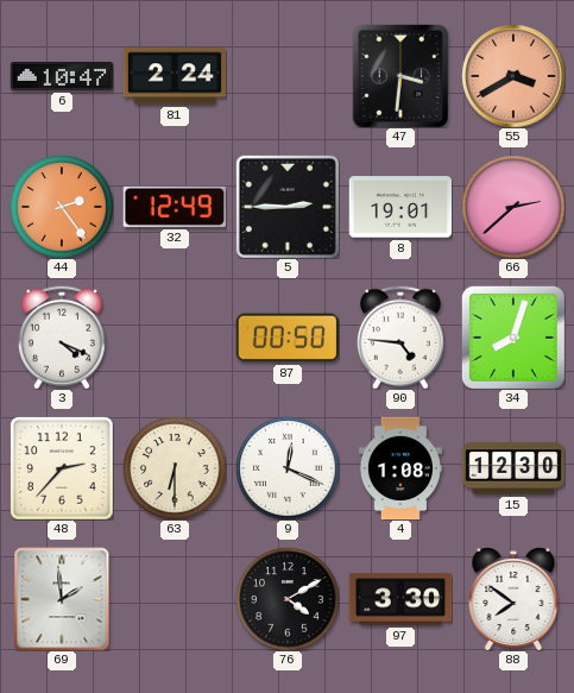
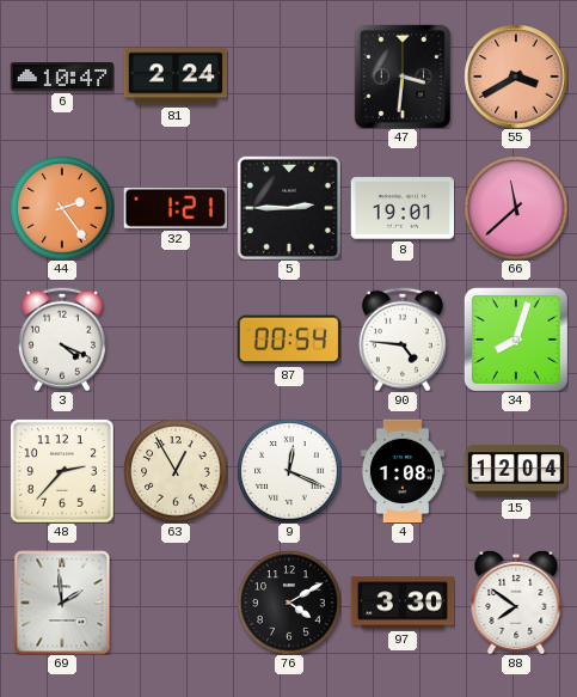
32: 12:49 -> 1:21 (174, 208)
66: 2:38 -> 11:38 (516, 208)
87: 00:50 -> 00:54 (288, 340)
63: 6:30 -> 12:55 (176, 471)
15: 12:30 -> 12:04 (516, 471)
